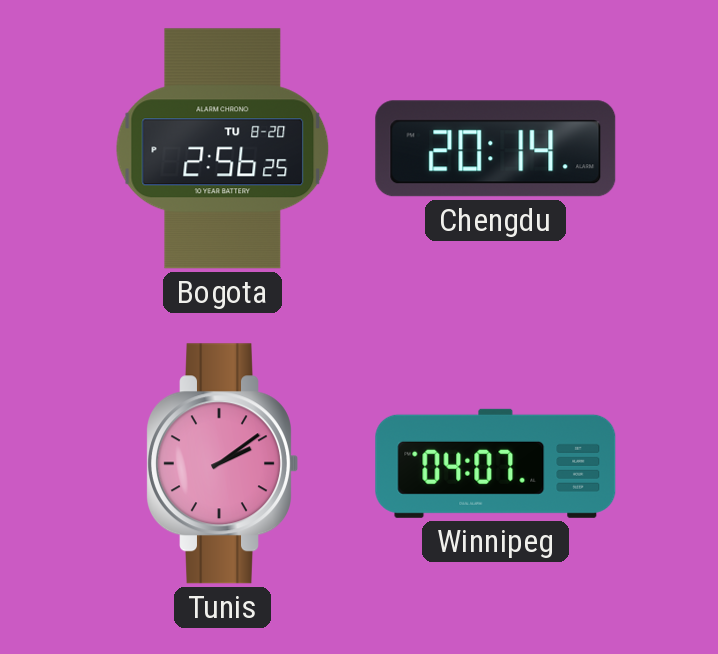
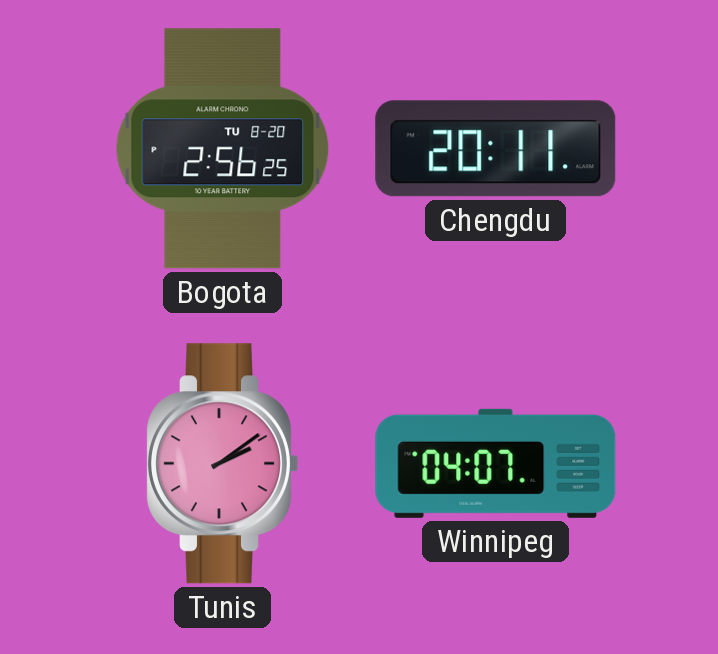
Chengdu: 20:14 -> 20:11 (496, 149)
